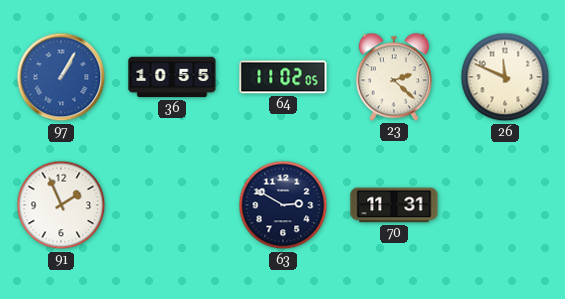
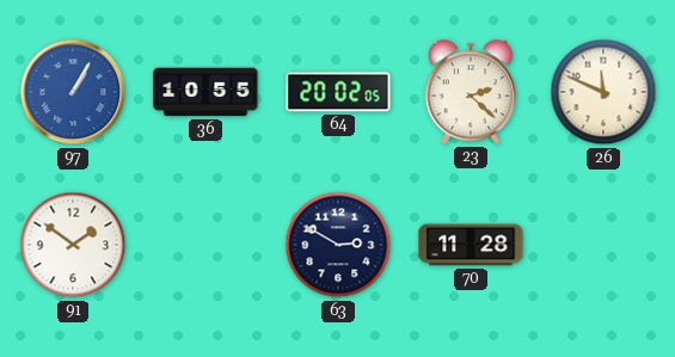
64: 11:02 -> 20:02 (338, 92)
91: 1:56 -> 1:51 (73, 245)
70: 11:31 -> 11:28 (471, 245)
